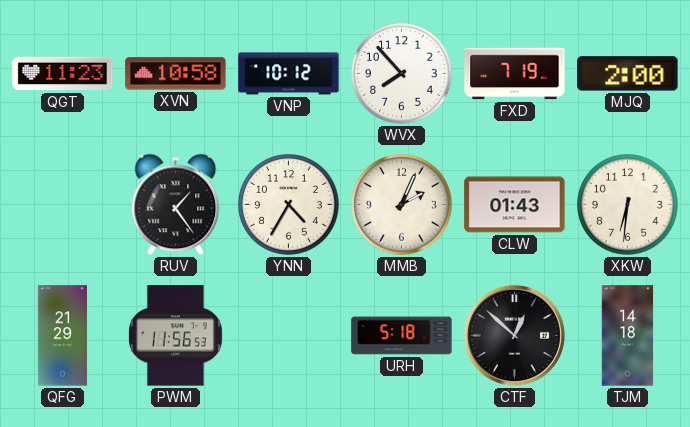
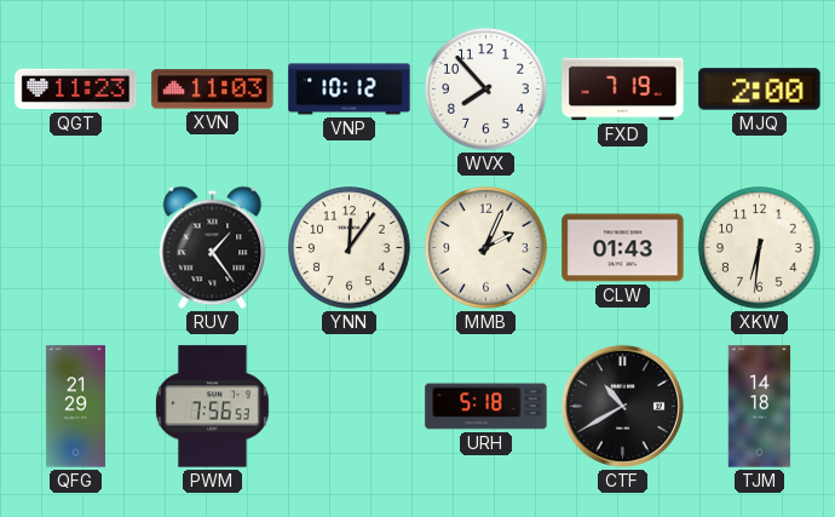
XVN: 10:58 -> 11:03 (213, 90)
YNN: 4:35 -> 12:06 (350, 248)
PWM: 11:56 -> 7:56 (212, 407)
CTF: 12:52 -> 10:40 (622, 406)
